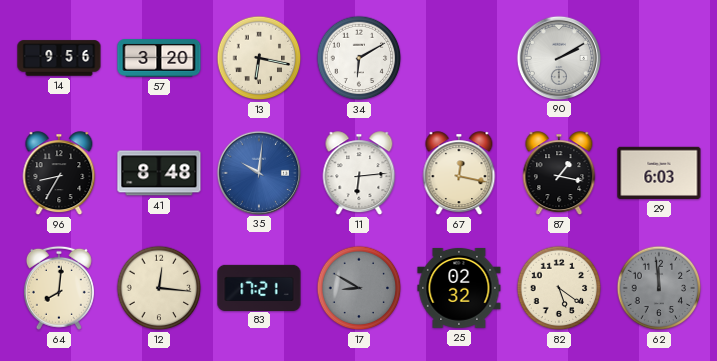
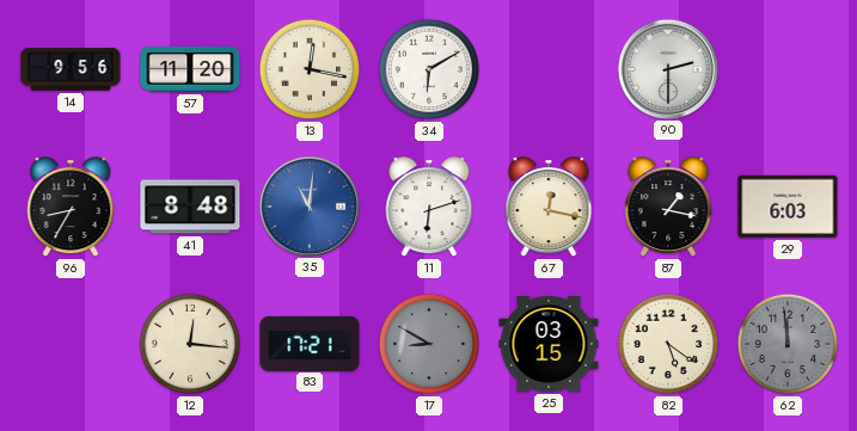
57: 3:20 -> 11:20 (190, 69)
13: 6:17 -> 12:17 (310, 69)
90: 2:10 -> 2:30 (667, 68)
35: 10:01 -> 11:01 (308, 205)
11: 6:14 -> 6:12 (429, 208)
64: 8:01 -> none (59, 288)
25: 02:32 -> 03:15 (549, 344)
